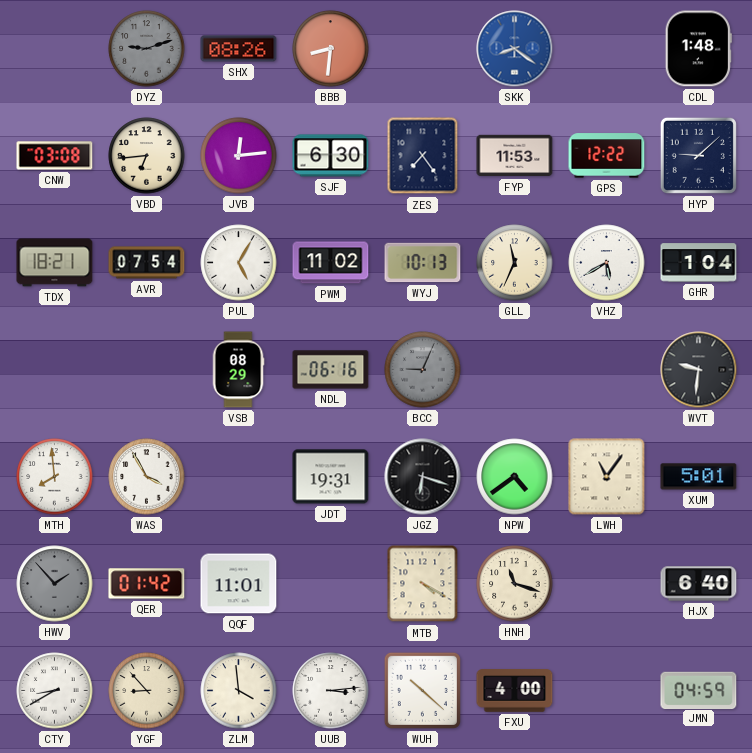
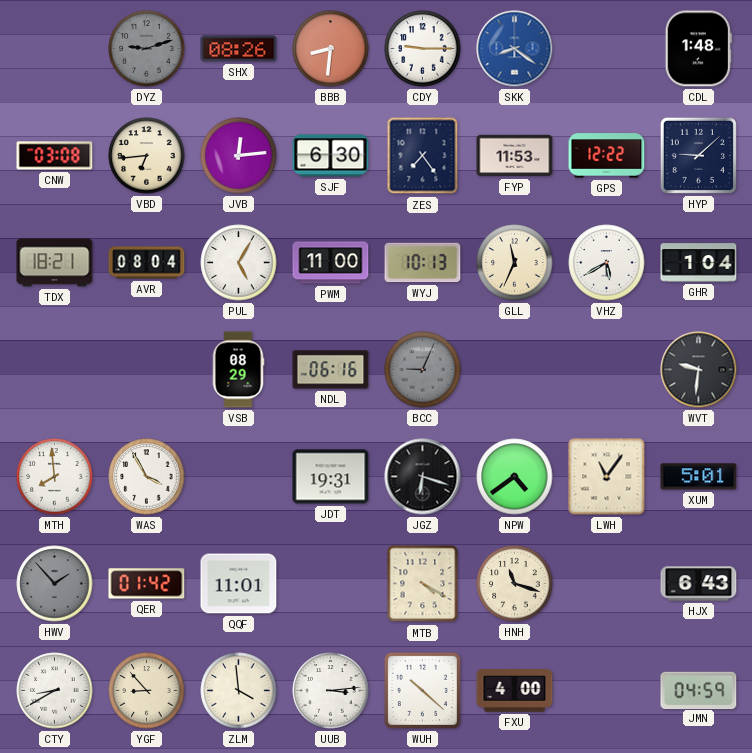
CDY: none -> 9:15 (423, 49)
AVR: 07:54 -> 08:04 (147, 263)
PWM: 11:02 -> 11:00 (331, 263)
HJX: 6:40 -> 6:43 (699, 584)
